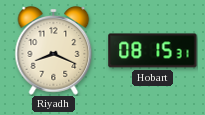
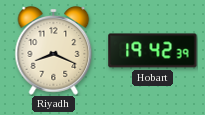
Hobart: 08:15 -> 19:42 (153, 51)
